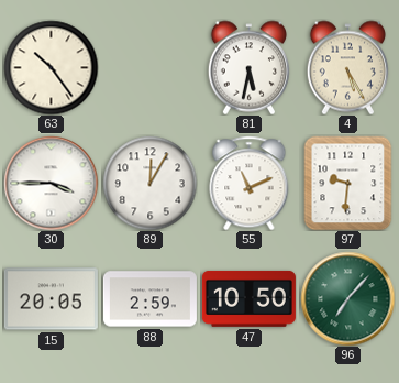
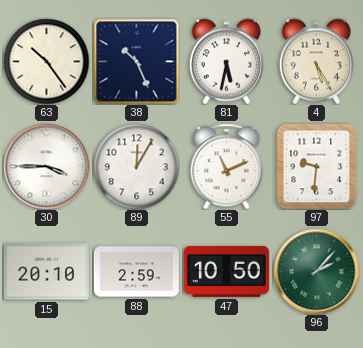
38: none -> 10:26 (136, 61)
15: 20:05 -> 20:10 (46, 272)
96: 7:07 -> 2:07 (316, 271)
